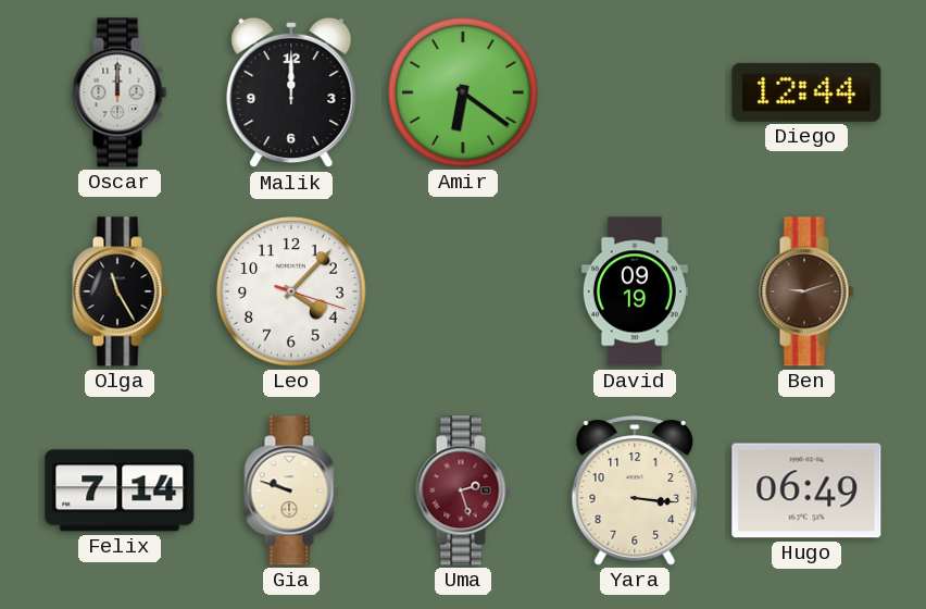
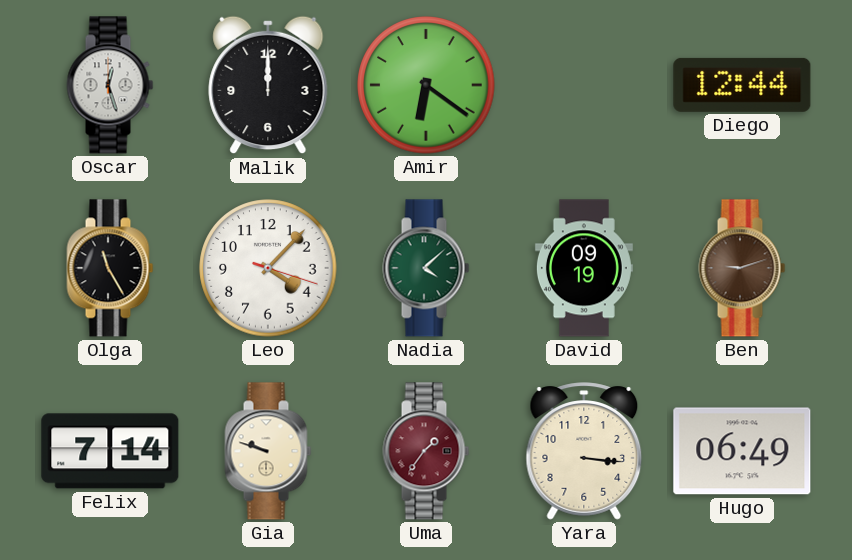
Oscar: 12:00 -> 12:27 (110, 85)
Nadia: none -> 4:08 (426, 268)
Uma: 2:27 -> 1:36 (426, 451)
